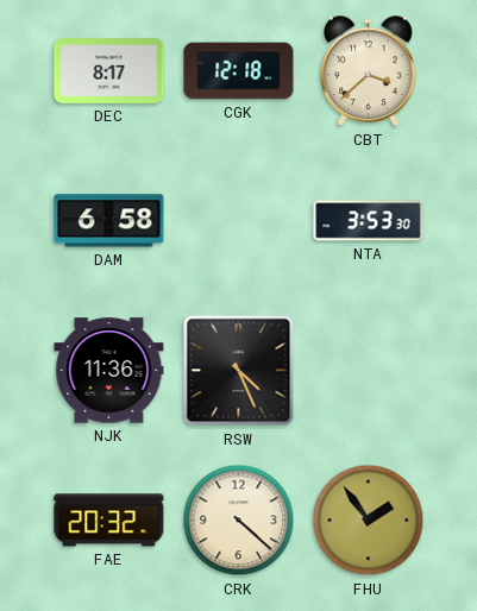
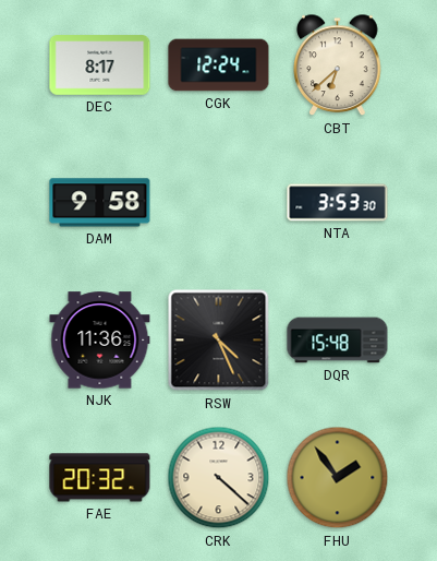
CGK: 12:18 -> 12:24 (219, 65)
CBT: 3:38 -> 6:38 (338, 65)
DAM: 6:58 -> 9:58 (100, 203)
DQR: none -> 15:48 (338, 341)
